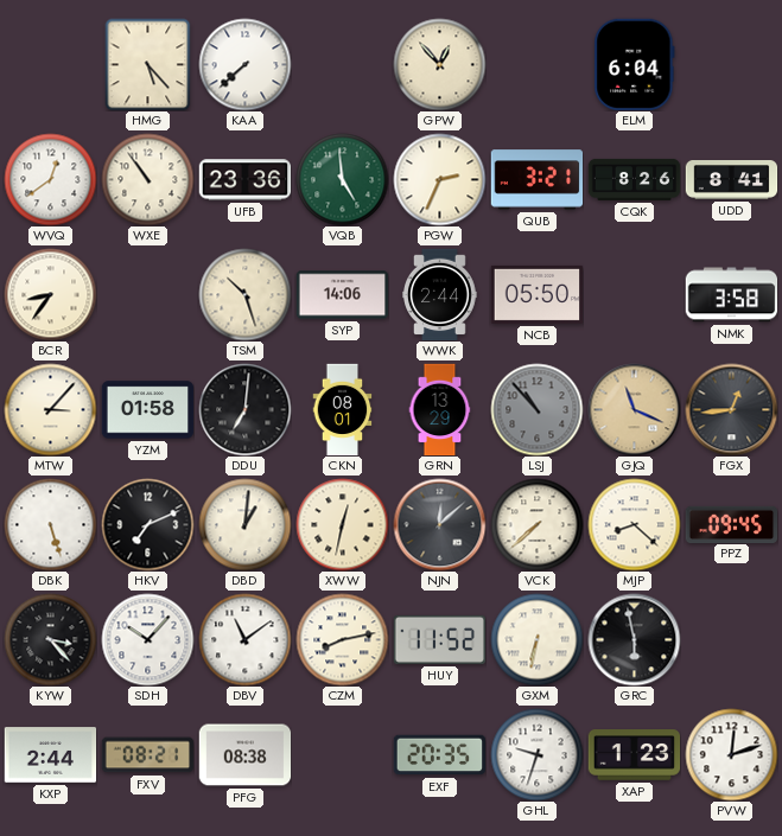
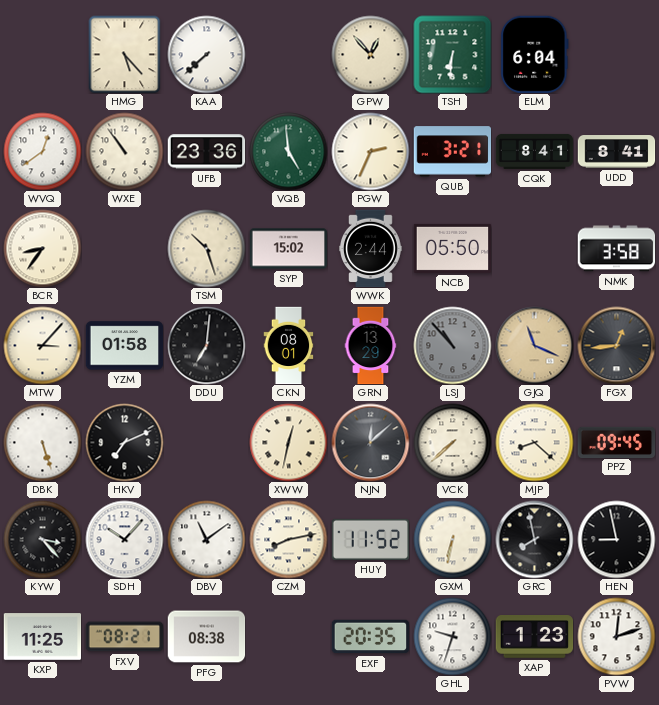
TSH: none -> 6:31 (452, 54)
CQK: 8:26 -> 8:41 (534, 151)
SYP: 14:06 -> 15:02 (288, 249)
DBD: 1:01 -> none (244, 524)
GRC: 5:58 -> 7:58 (534, 539)
HEN: none -> 8:58 (616, 539)
KXP: 2:44 -> 11:25 (42, 637)
